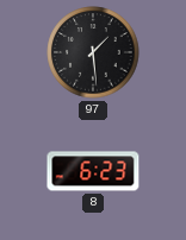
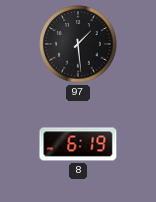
8: 6:23 -> 6:19 (78, 144)
